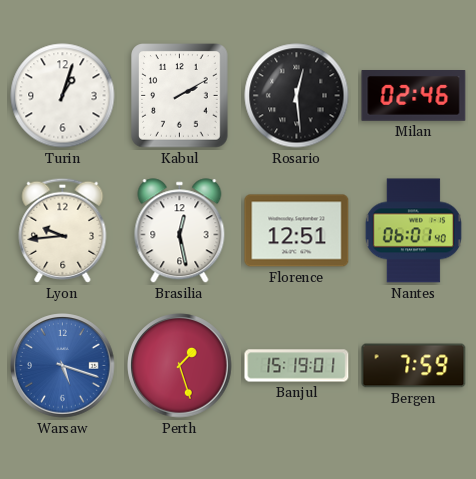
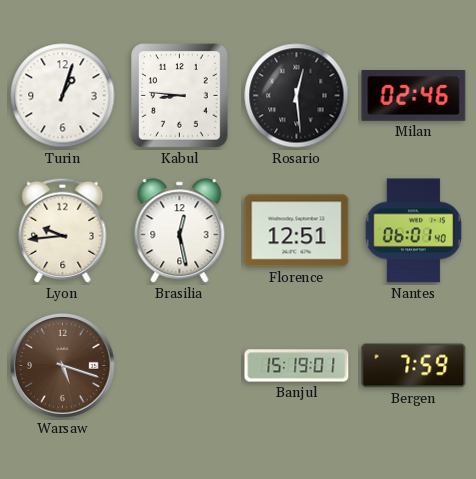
Kabul: 2:10 -> 8:46 (180, 96)
Warsaw dial: blue -> brown (63, 366)
Perth: 1:27 -> none (180, 366)
